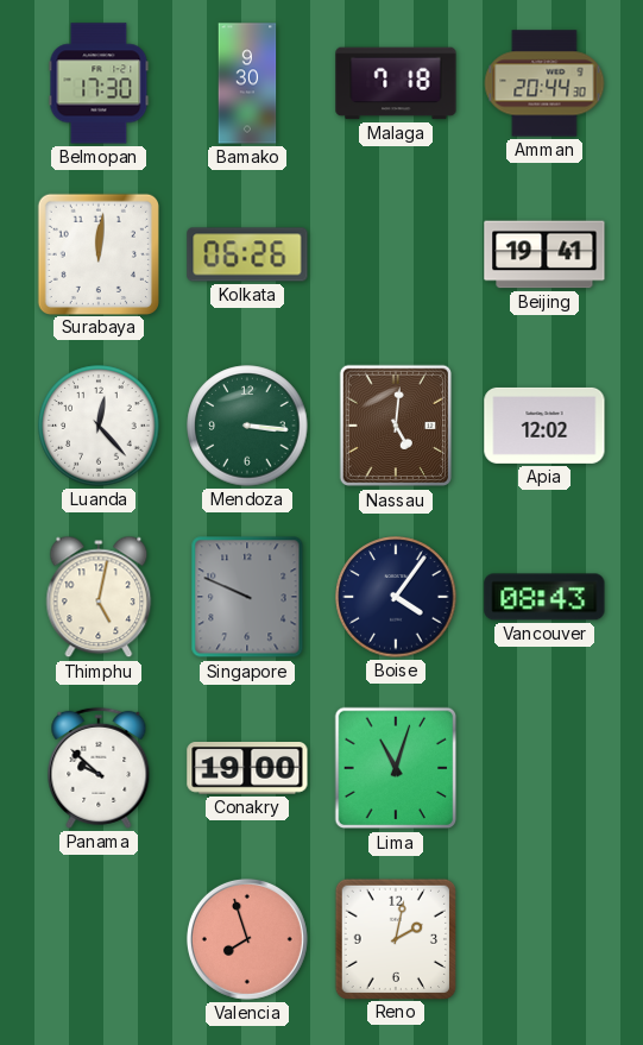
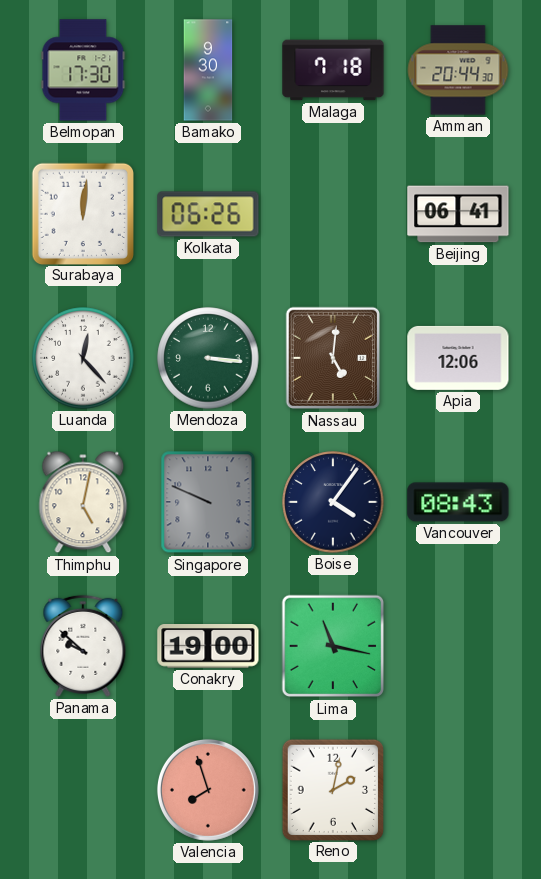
Beijing: 19:41 -> 06:41 (458, 214)
Apia: 12:02 -> 12:06 (458, 358)
Lima: 11:03 -> 11:17 (333, 646)
